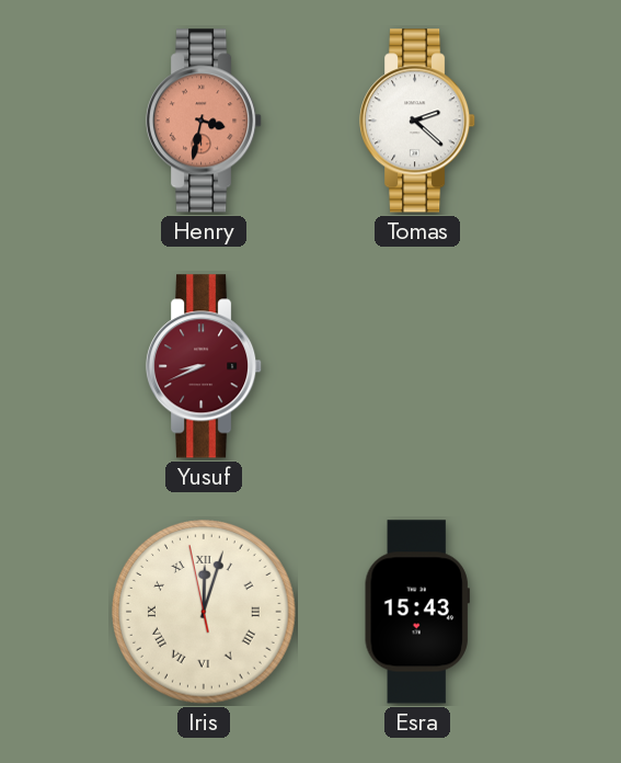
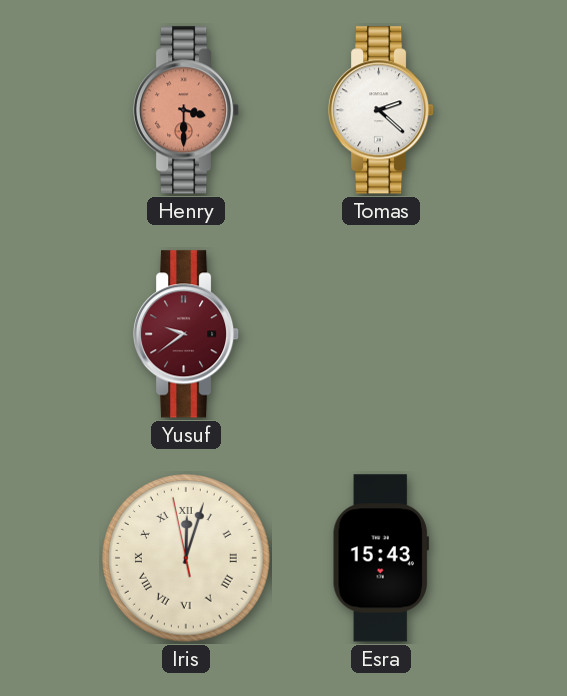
Henry: 3:32 -> 3:30 (186, 110)
Yusuf: 8:41 -> 9:39 (186, 334)
